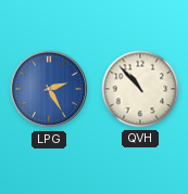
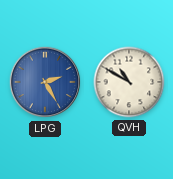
QVH: 10:53 -> 10:50 (129, 82)
